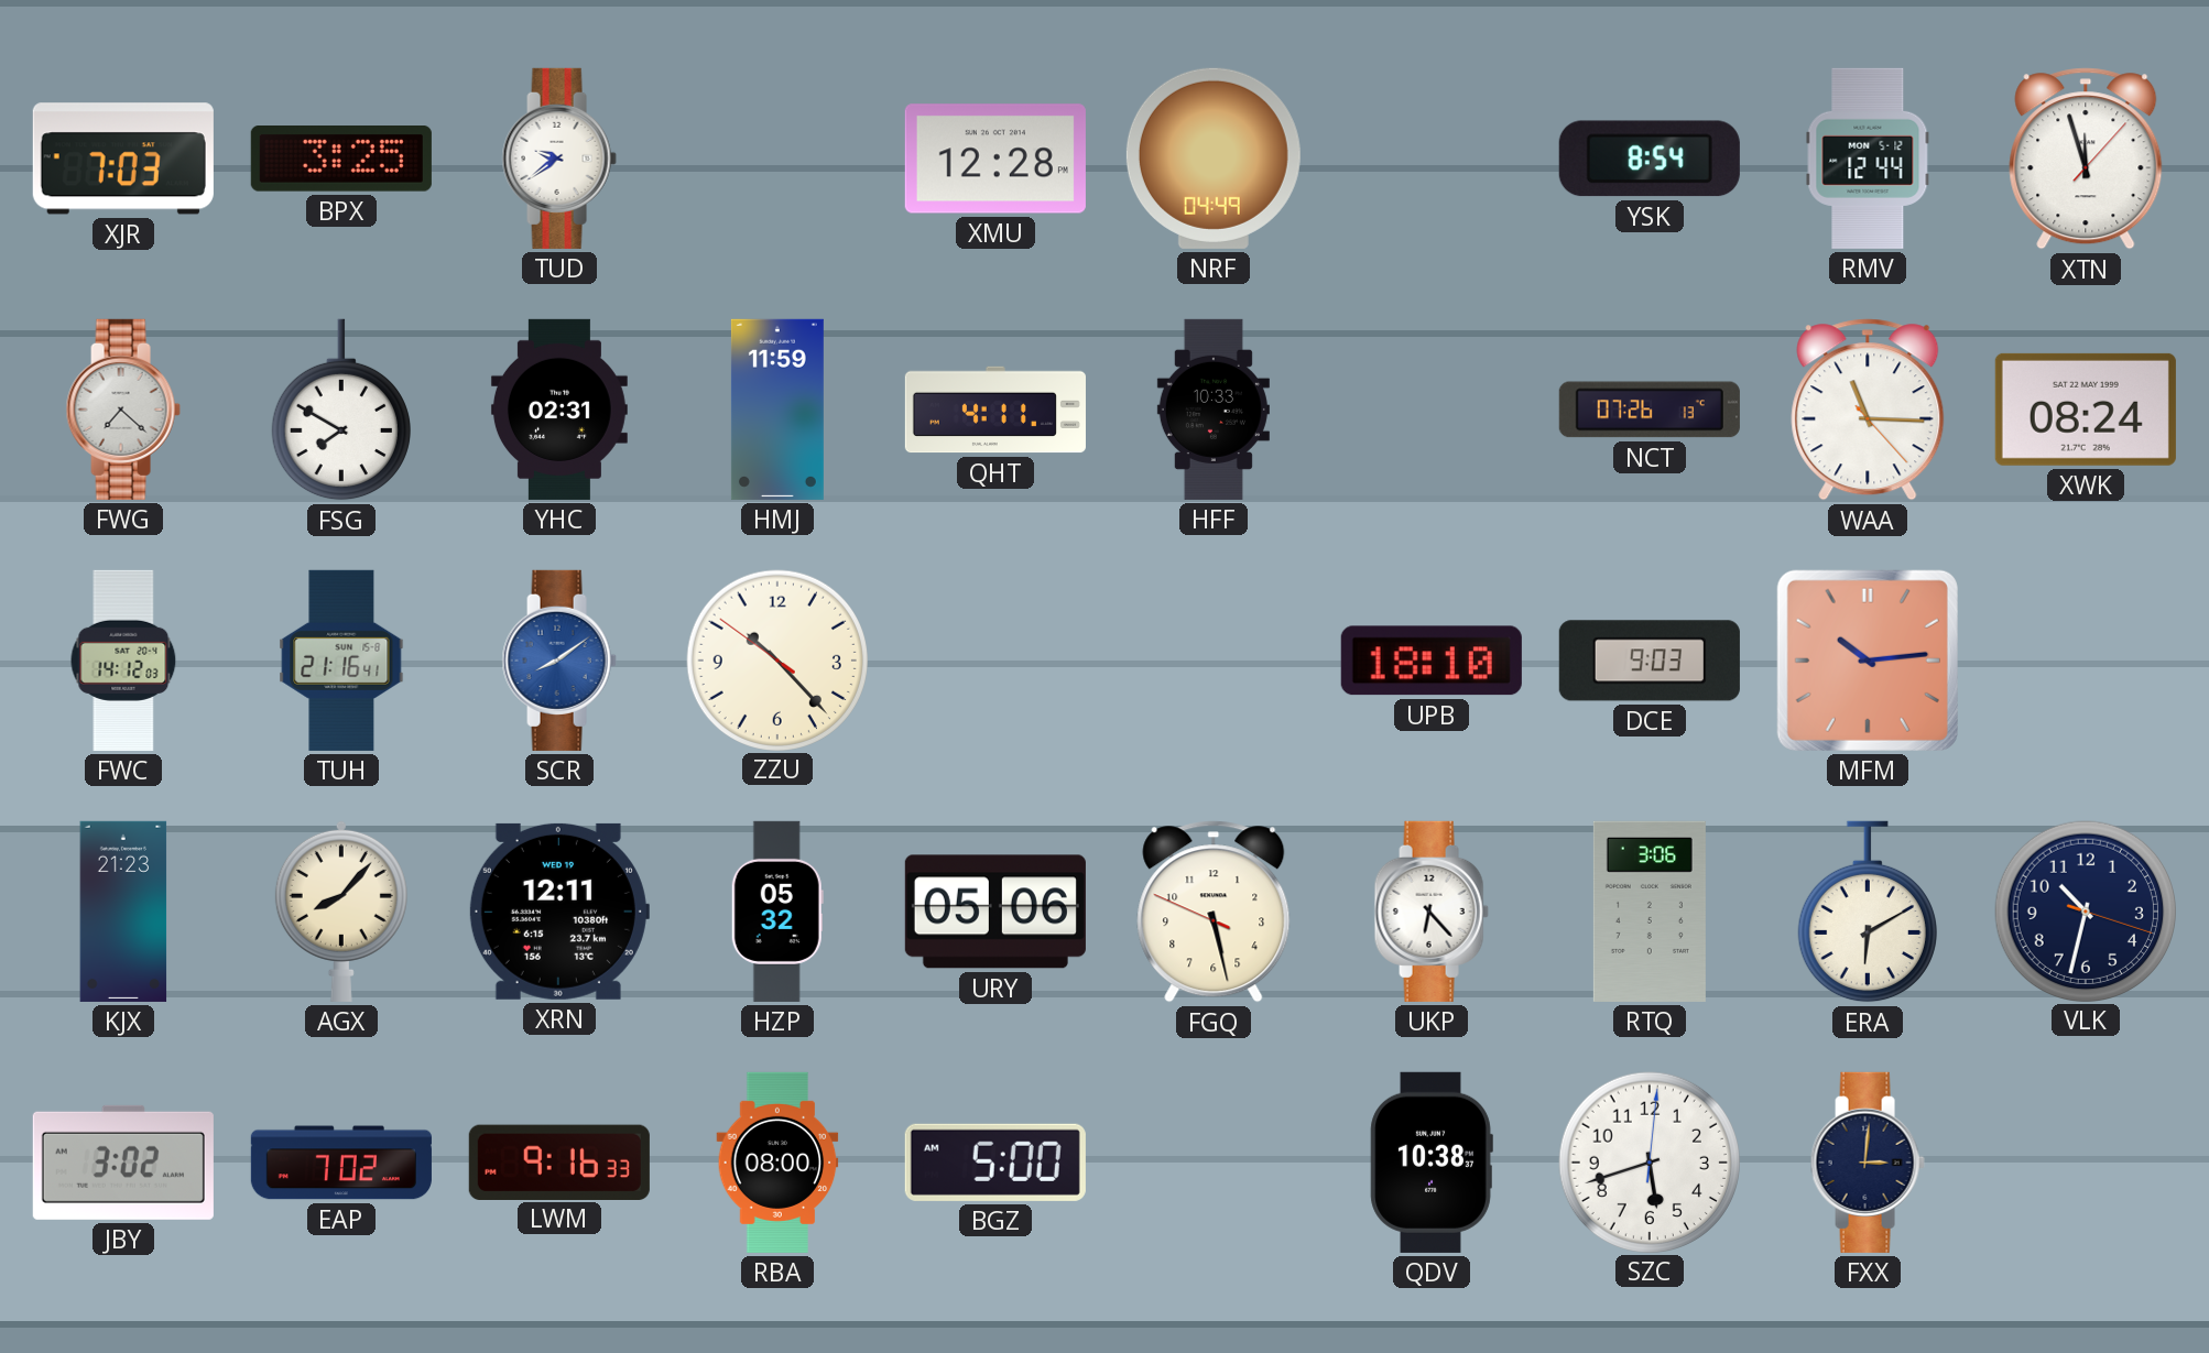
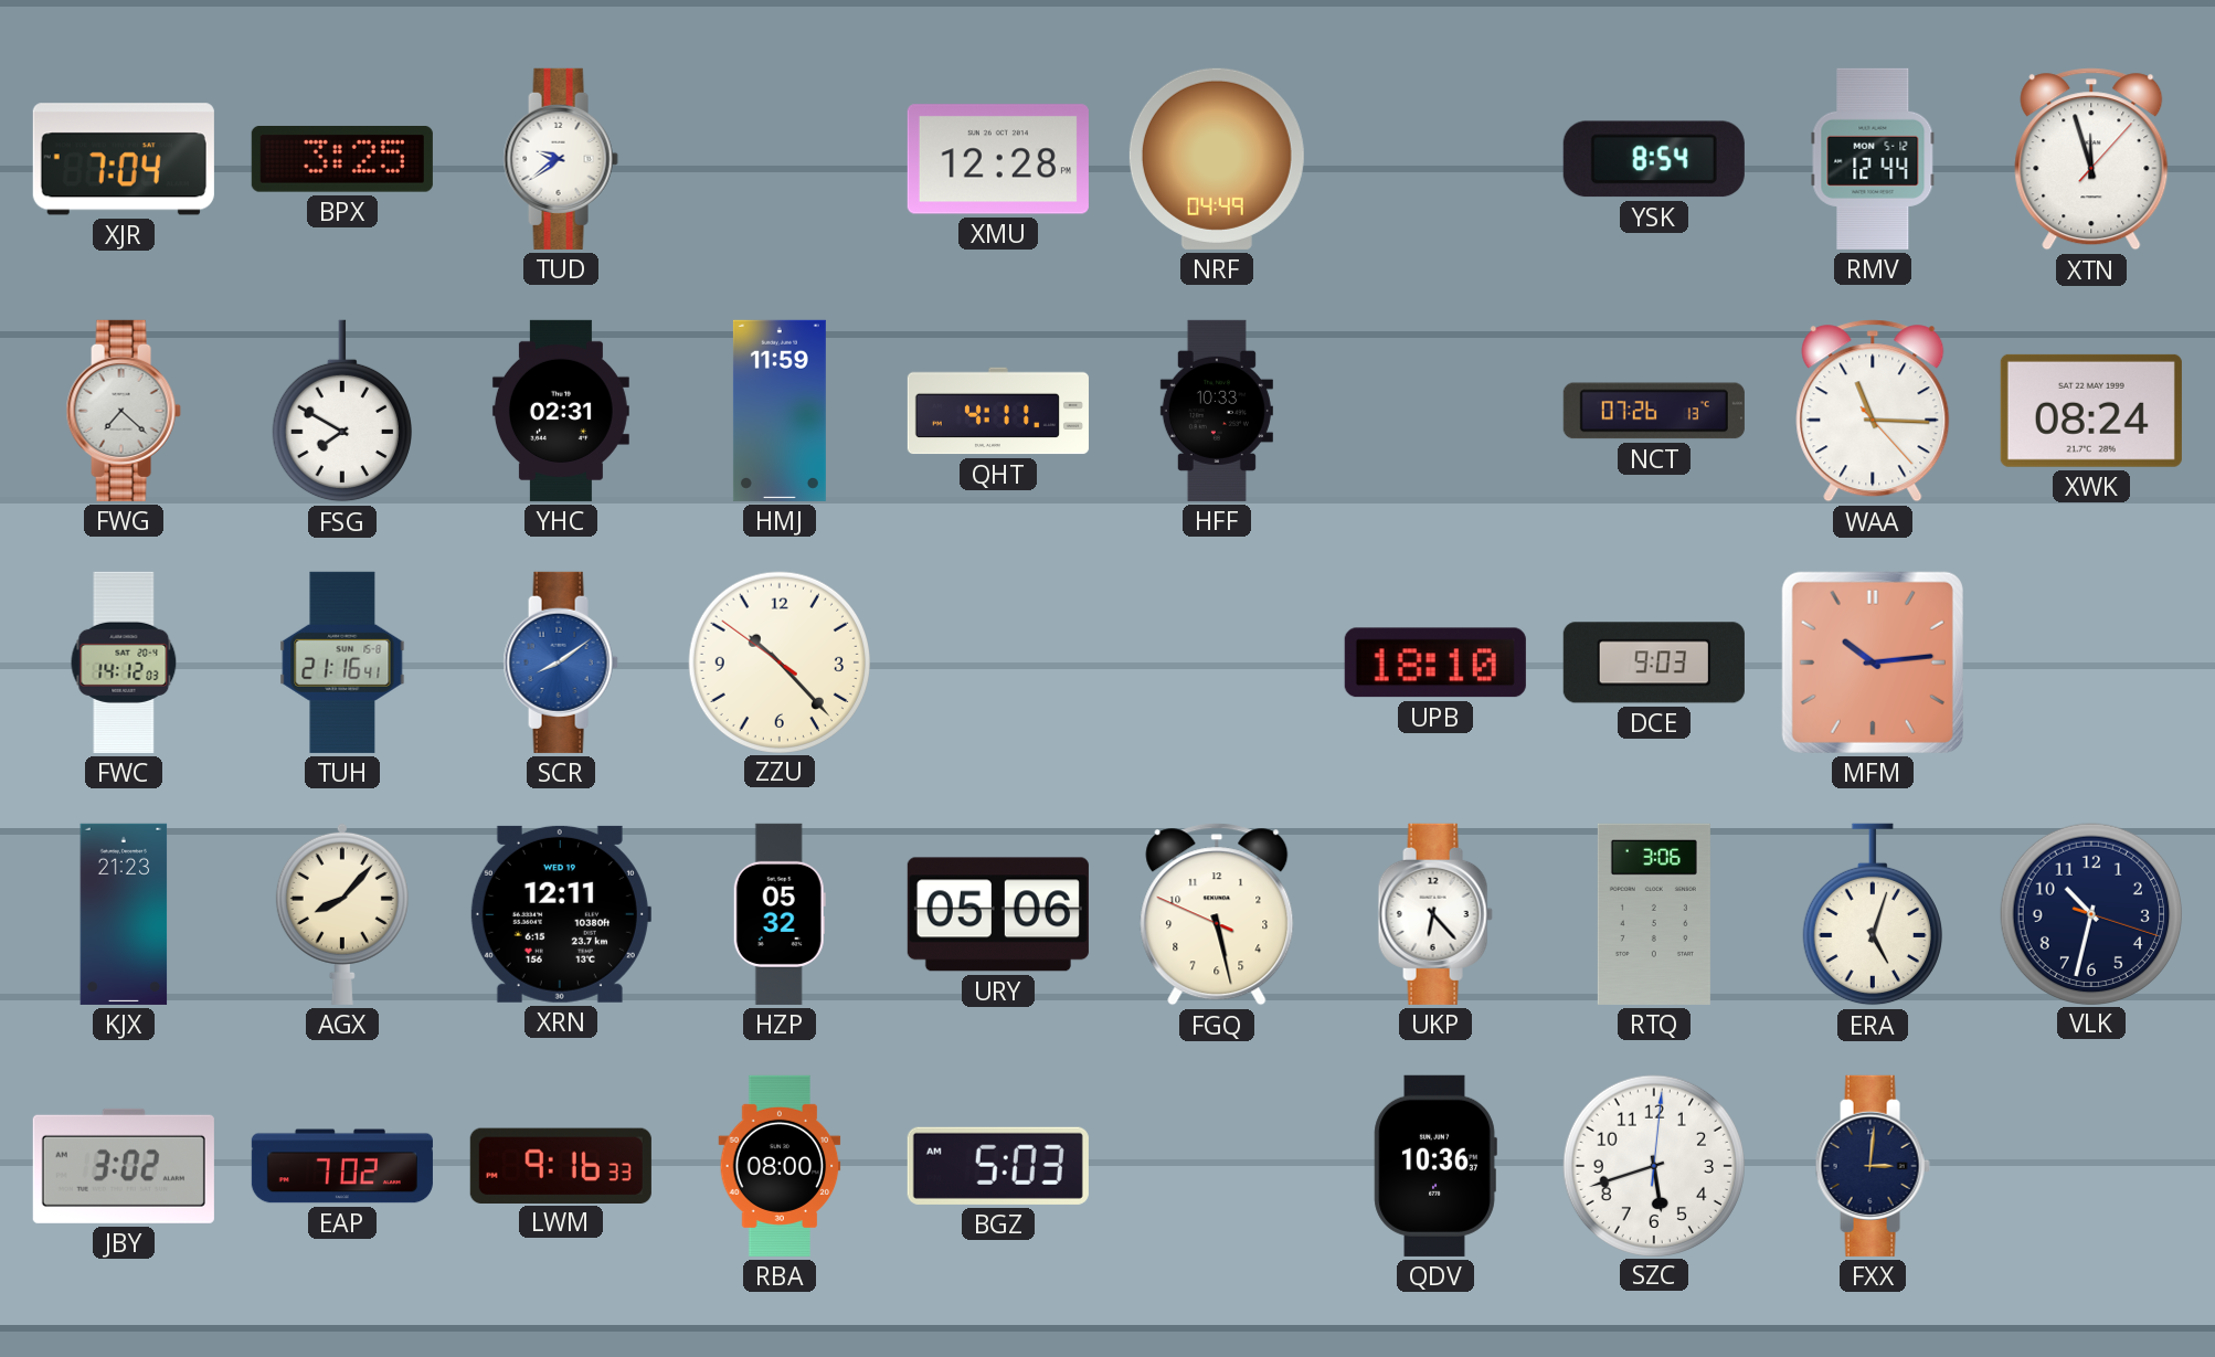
XJR: 7:03 -> 7:04 (124, 159)
ERA: 6:10 -> 5:03 (1873, 914)
BGZ: 5:00 -> 5:03 (998, 1166)
QDV: 10:38 -> 10:36 (1435, 1166)
